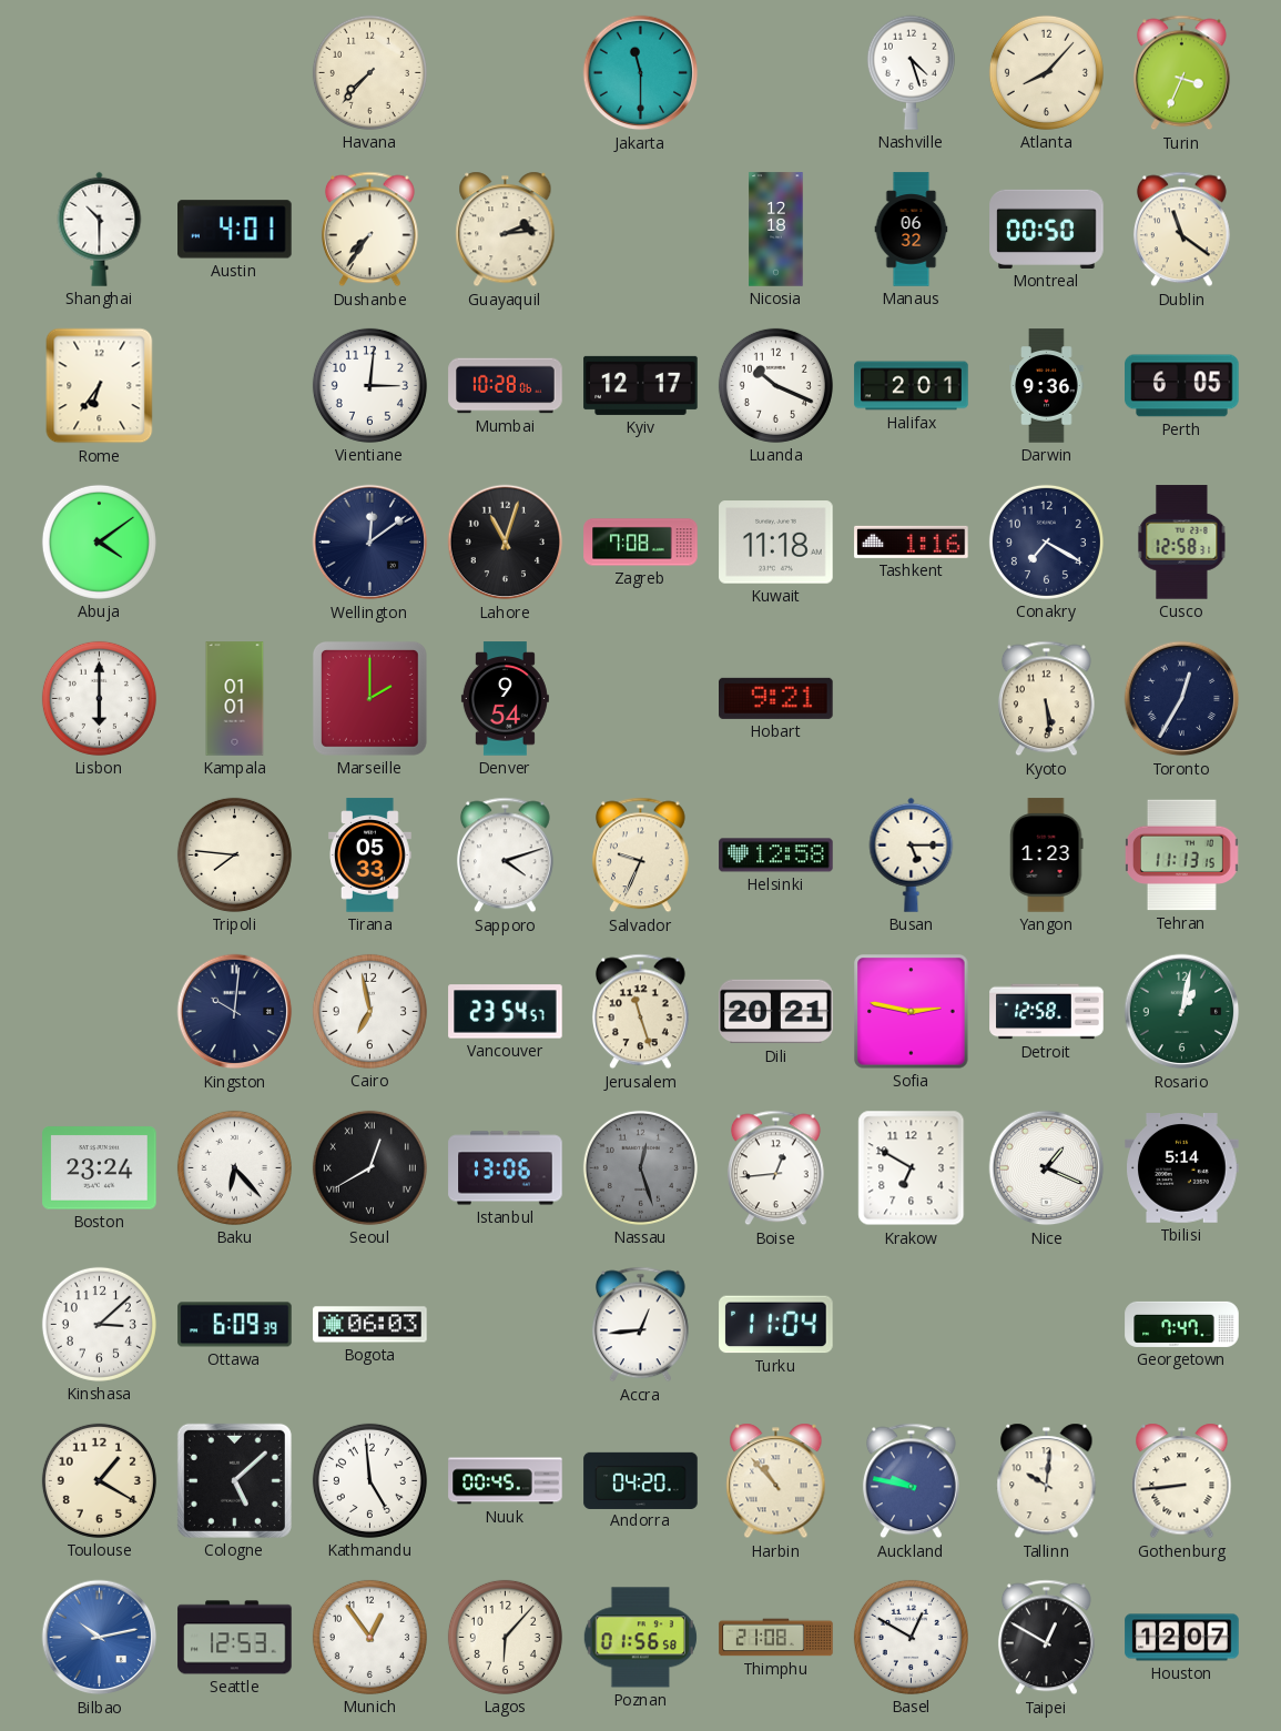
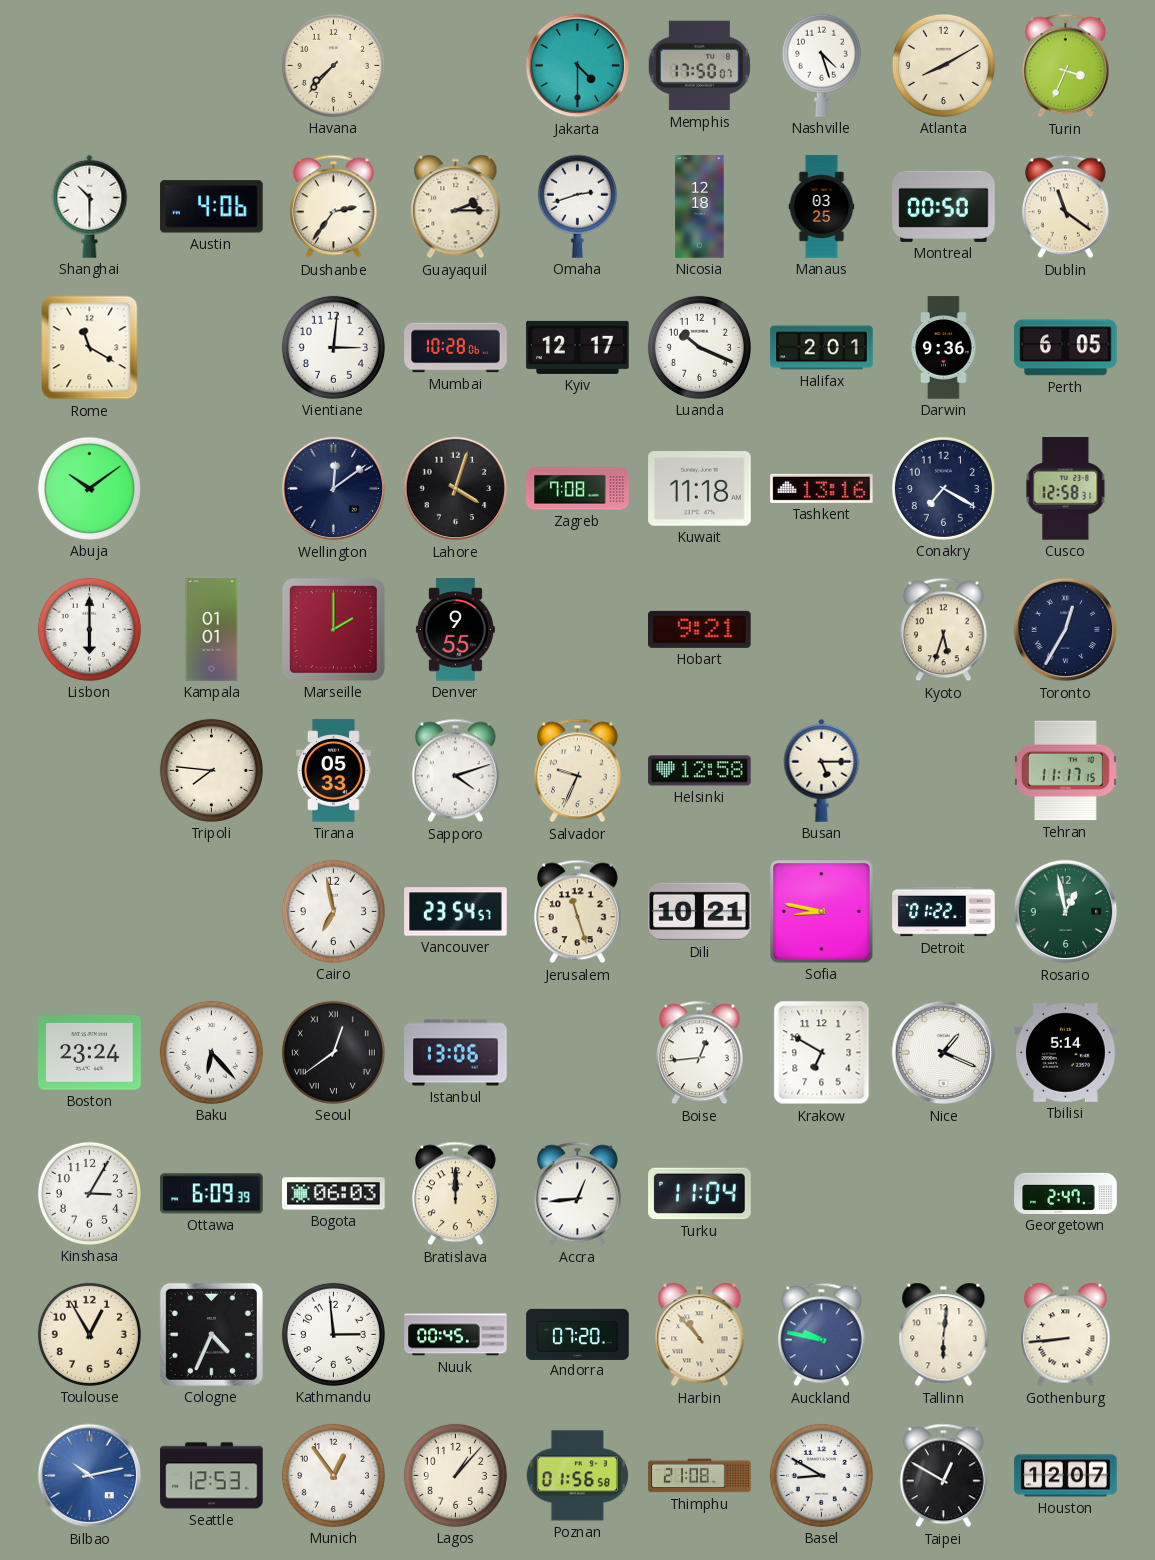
Jakarta: 11:30 -> 4:30 (578, 66)
Memphis: none -> 17:50 (699, 66)
Atlanta: 8:07 -> 8:10 (943, 65)
Austin: 4:01 -> 4:06 (212, 207)
Dushanbe: 7:36 -> 2:36 (333, 207)
Guayaquil: 2:14 -> 2:15 (456, 207)
Omaha: none -> 2:42 (577, 206)
Manaus: 06:32 -> 03:25 (822, 207)
Rome: 6:36 -> 11:20 (90, 348)
Abuja: 4:09 -> 10:09 (89, 488)
Lahore: 11:03 -> 4:03 (456, 489)
Tashkent: 1:16 -> 13:16 (822, 488)
Denver: 9:54 -> 9:55 (455, 630)
Kyoto: 5:29 -> 5:33 (943, 630)
Yangon: 1:23 -> none (1047, 856)
Tehran: 11:13 -> 11:17 (1065, 771)
Kingston: 10:01 -> none (235, 1012)
Dili: 20:21 -> 10:21 (700, 912)
Sofia: 2:47 -> 8:47 (822, 912)
Detroit: 12:58 -> 01:22 (944, 912)
Rosario: 1:02 -> 12:58 (1066, 912)
Seoul: 12:40 -> 12:39 (333, 1052)
Nassau: 12:27 -> none (640, 1167)
Kinshasa: 3:08 -> 3:05 (89, 1193)
Bratislava: none -> 12:00 (455, 1194)
Georgetown: 7:47 -> 2:47 (1066, 1193)
Toulouse: 1:20 -> 12:55 (89, 1334)
Cologne: 5:08 -> 4:34 (211, 1334)
Kathmandu: 4:59 -> 2:59 (333, 1334)
Andorra: 04:20 -> 07:20 (578, 1334)
Tallinn: 10:01 -> 6:01 (944, 1335)
Lagos: 6:07 -> 1:07 (455, 1475)
Basel: 12:50 -> 8:50 (821, 1475)
